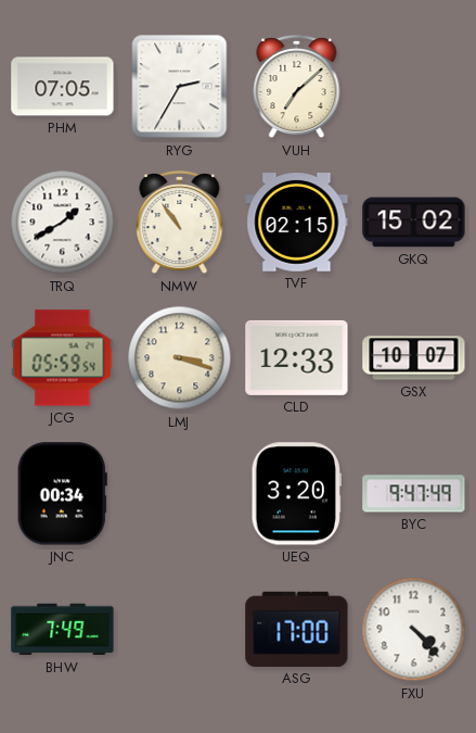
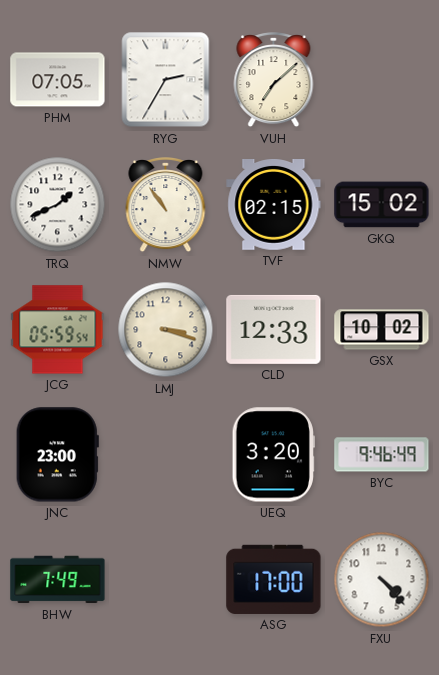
TRQ: 1:40 -> 1:41 (58, 205)
GSX: 10:07 -> 10:02 (382, 330)
JNC: 00:34 -> 23:00 (57, 455)
BYC: 9:47 -> 9:46 (382, 455)
